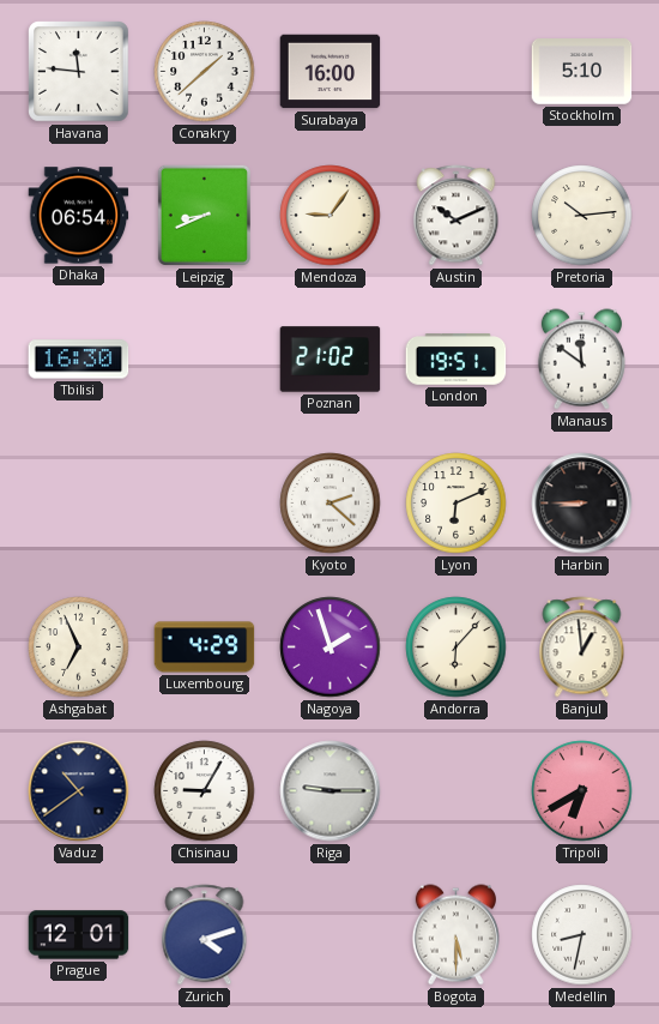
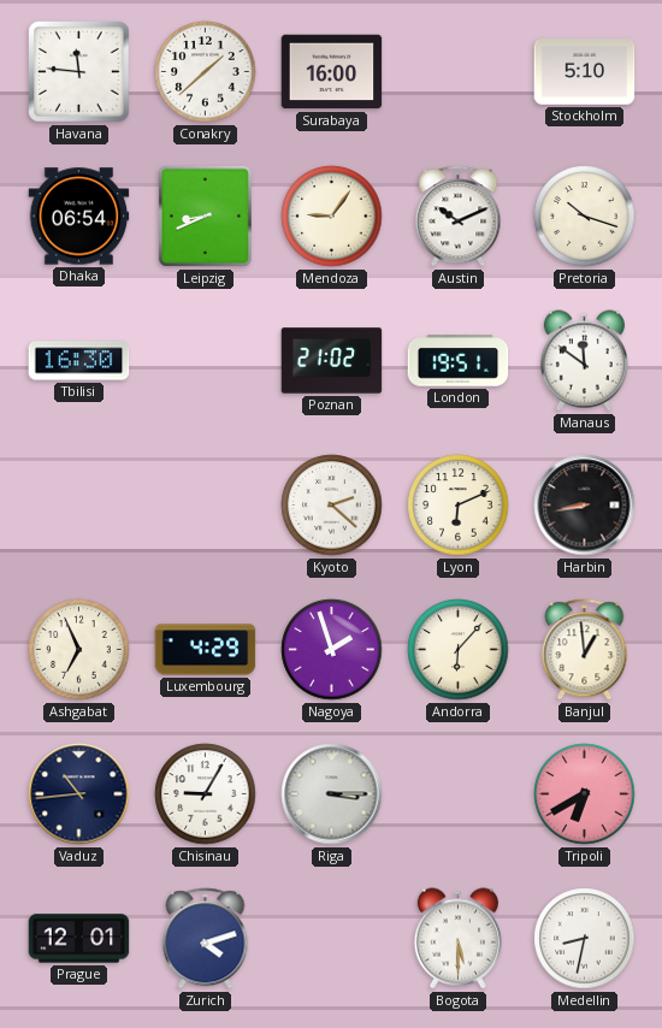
Pretoria: 10:14 -> 10:18 (585, 217)
Harbin: 8:45 -> 8:43 (585, 506)
Vaduz: 10:39 -> 10:44 (79, 794)
Riga: 9:15 -> 3:15 (332, 794)
